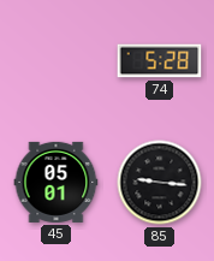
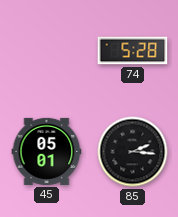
85: 9:16 -> 2:16 (133, 152)
